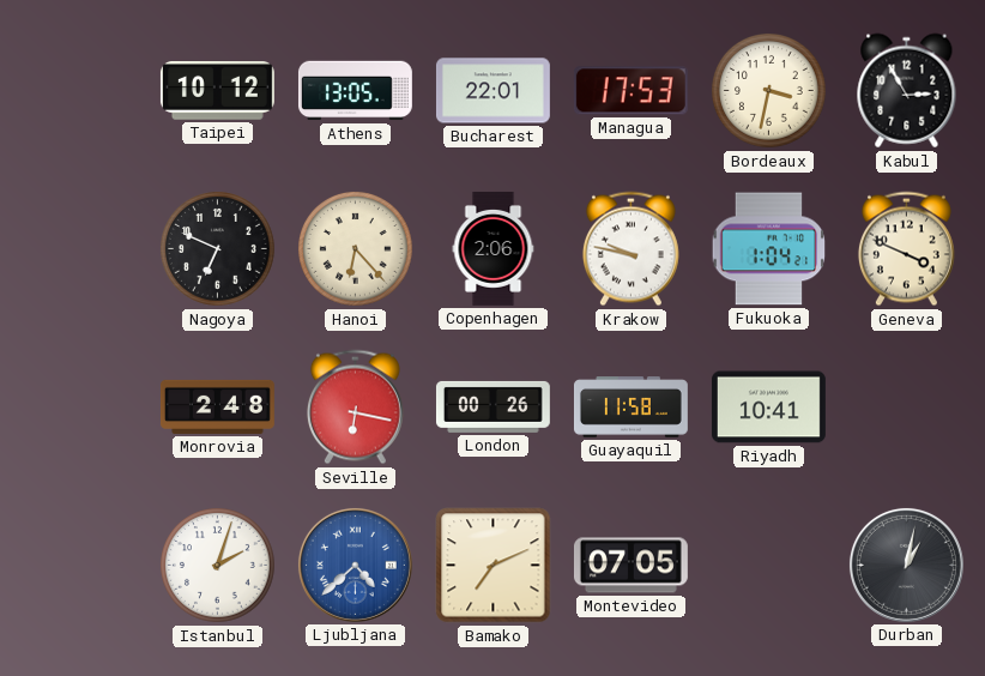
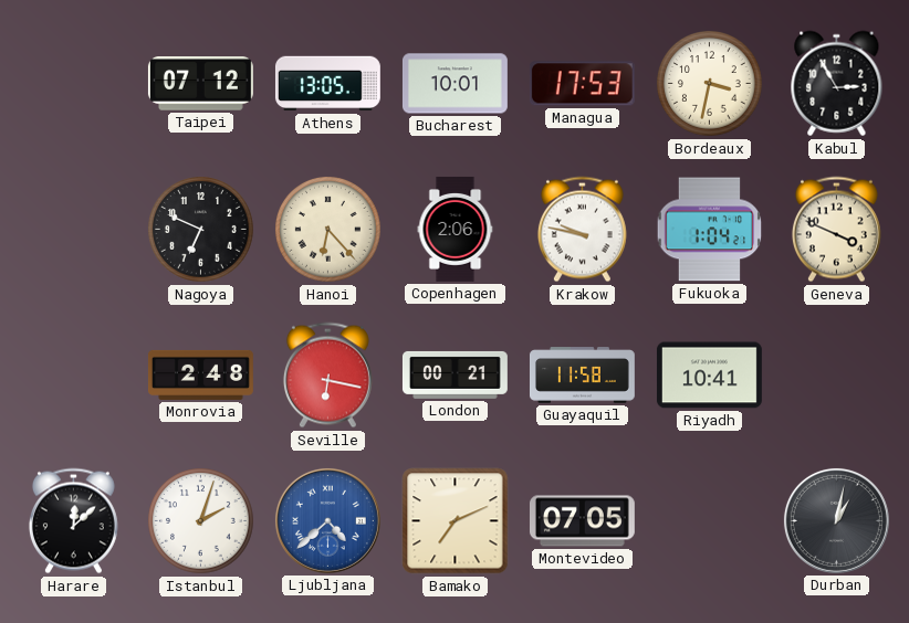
Taipei: 10:12 -> 07:12 (200, 84)
Bucharest: 22:01 -> 10:01 (454, 84)
London: 00:26 -> 00:21 (454, 374)
Harare: none -> 12:08 (73, 521)
